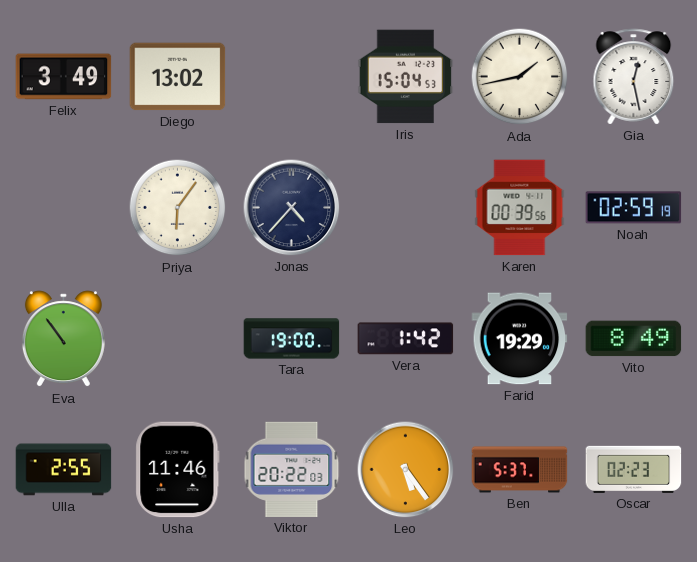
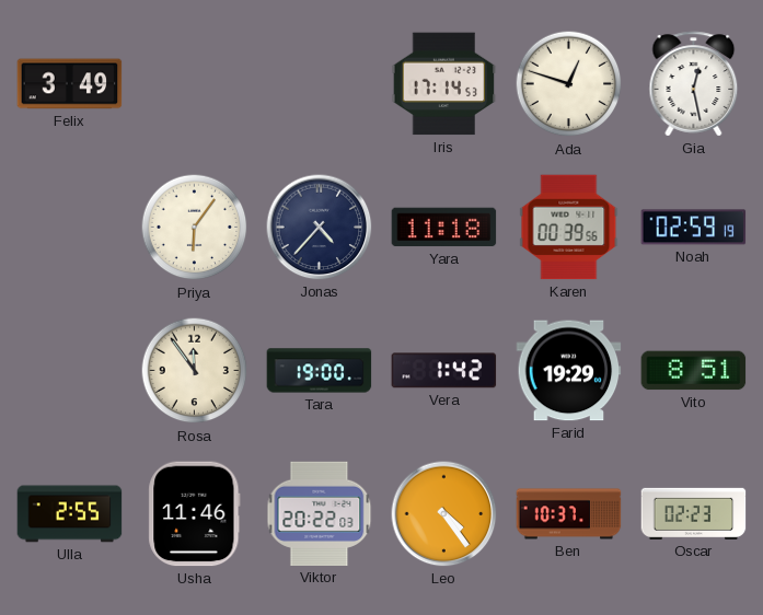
Diego: 13:02 -> none (178, 77)
Iris: 15:04 -> 17:14 (444, 84)
Ada: 1:43 -> 12:48 (569, 84)
Yara: none -> 11:18 (444, 228)
Eva: 10:54 -> none (63, 339)
Rosa: none -> 11:54 (195, 371)
Vito: 8:49 -> 8:51 (694, 371)
Leo: 5:24 -> 4:24 (444, 514)
Ben: 5:37 -> 10:37 (569, 514)
